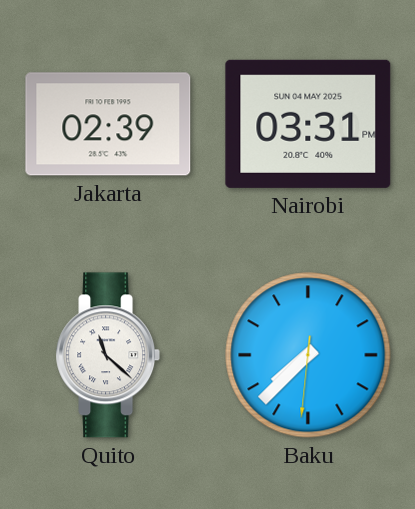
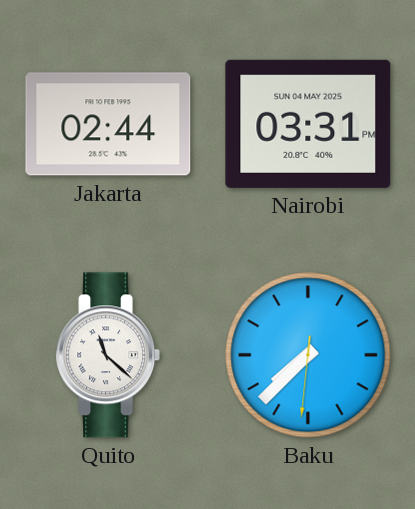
Jakarta: 02:39 -> 02:44 (108, 124)
